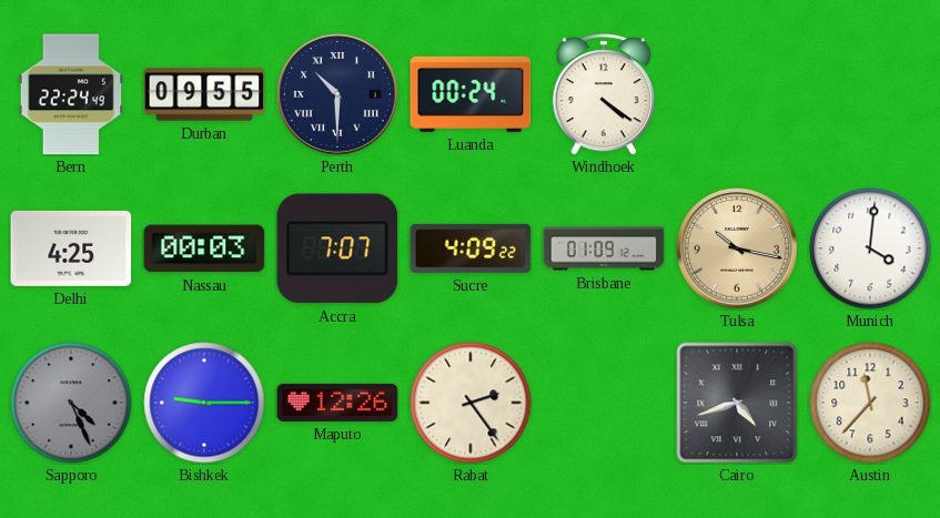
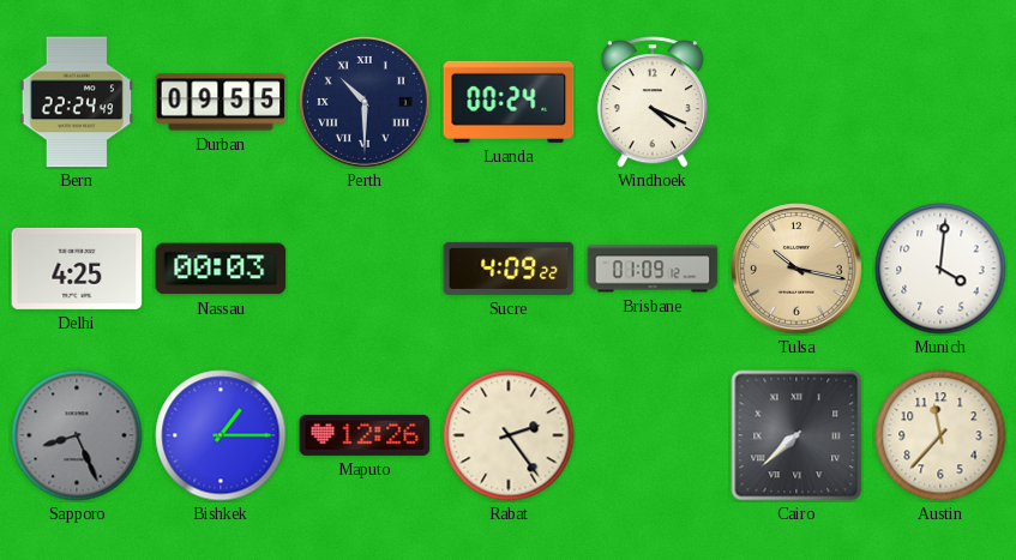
Windhoek: 4:21 -> 4:19 (653, 102)
Accra: 7:07 -> none (337, 248)
Sapporo: 4:26 -> 8:26 (77, 435)
Bishkek: 9:15 -> 1:15 (221, 435)
Cairo: 4:42 -> 7:38 (796, 435)
